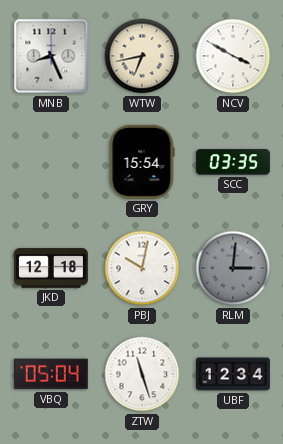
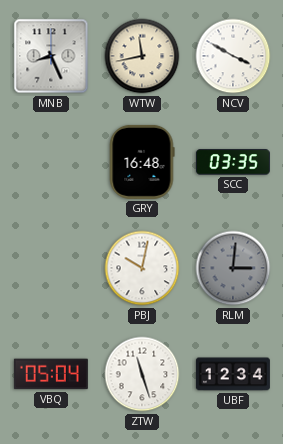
WTW: 6:43 -> 11:43 (142, 56)
GRY: 15:54 -> 16:48 (142, 162)
JKD: 12:18 -> none (51, 268)
